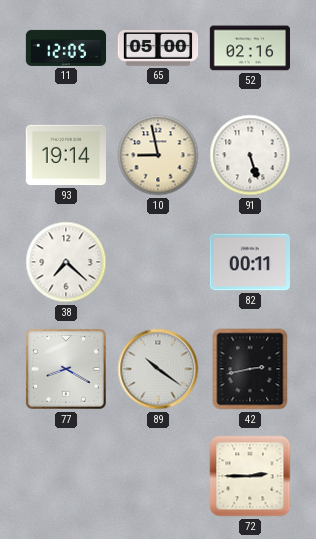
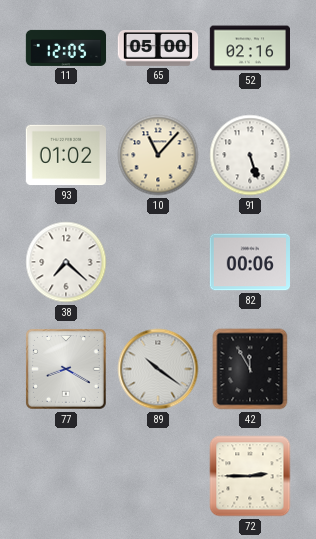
93: 19:14 -> 01:02 (65, 155)
10: 8:58 -> 11:07 (158, 155)
82: 00:11 -> 00:06 (249, 262)
42: 2:43 -> 11:55 (250, 369)
